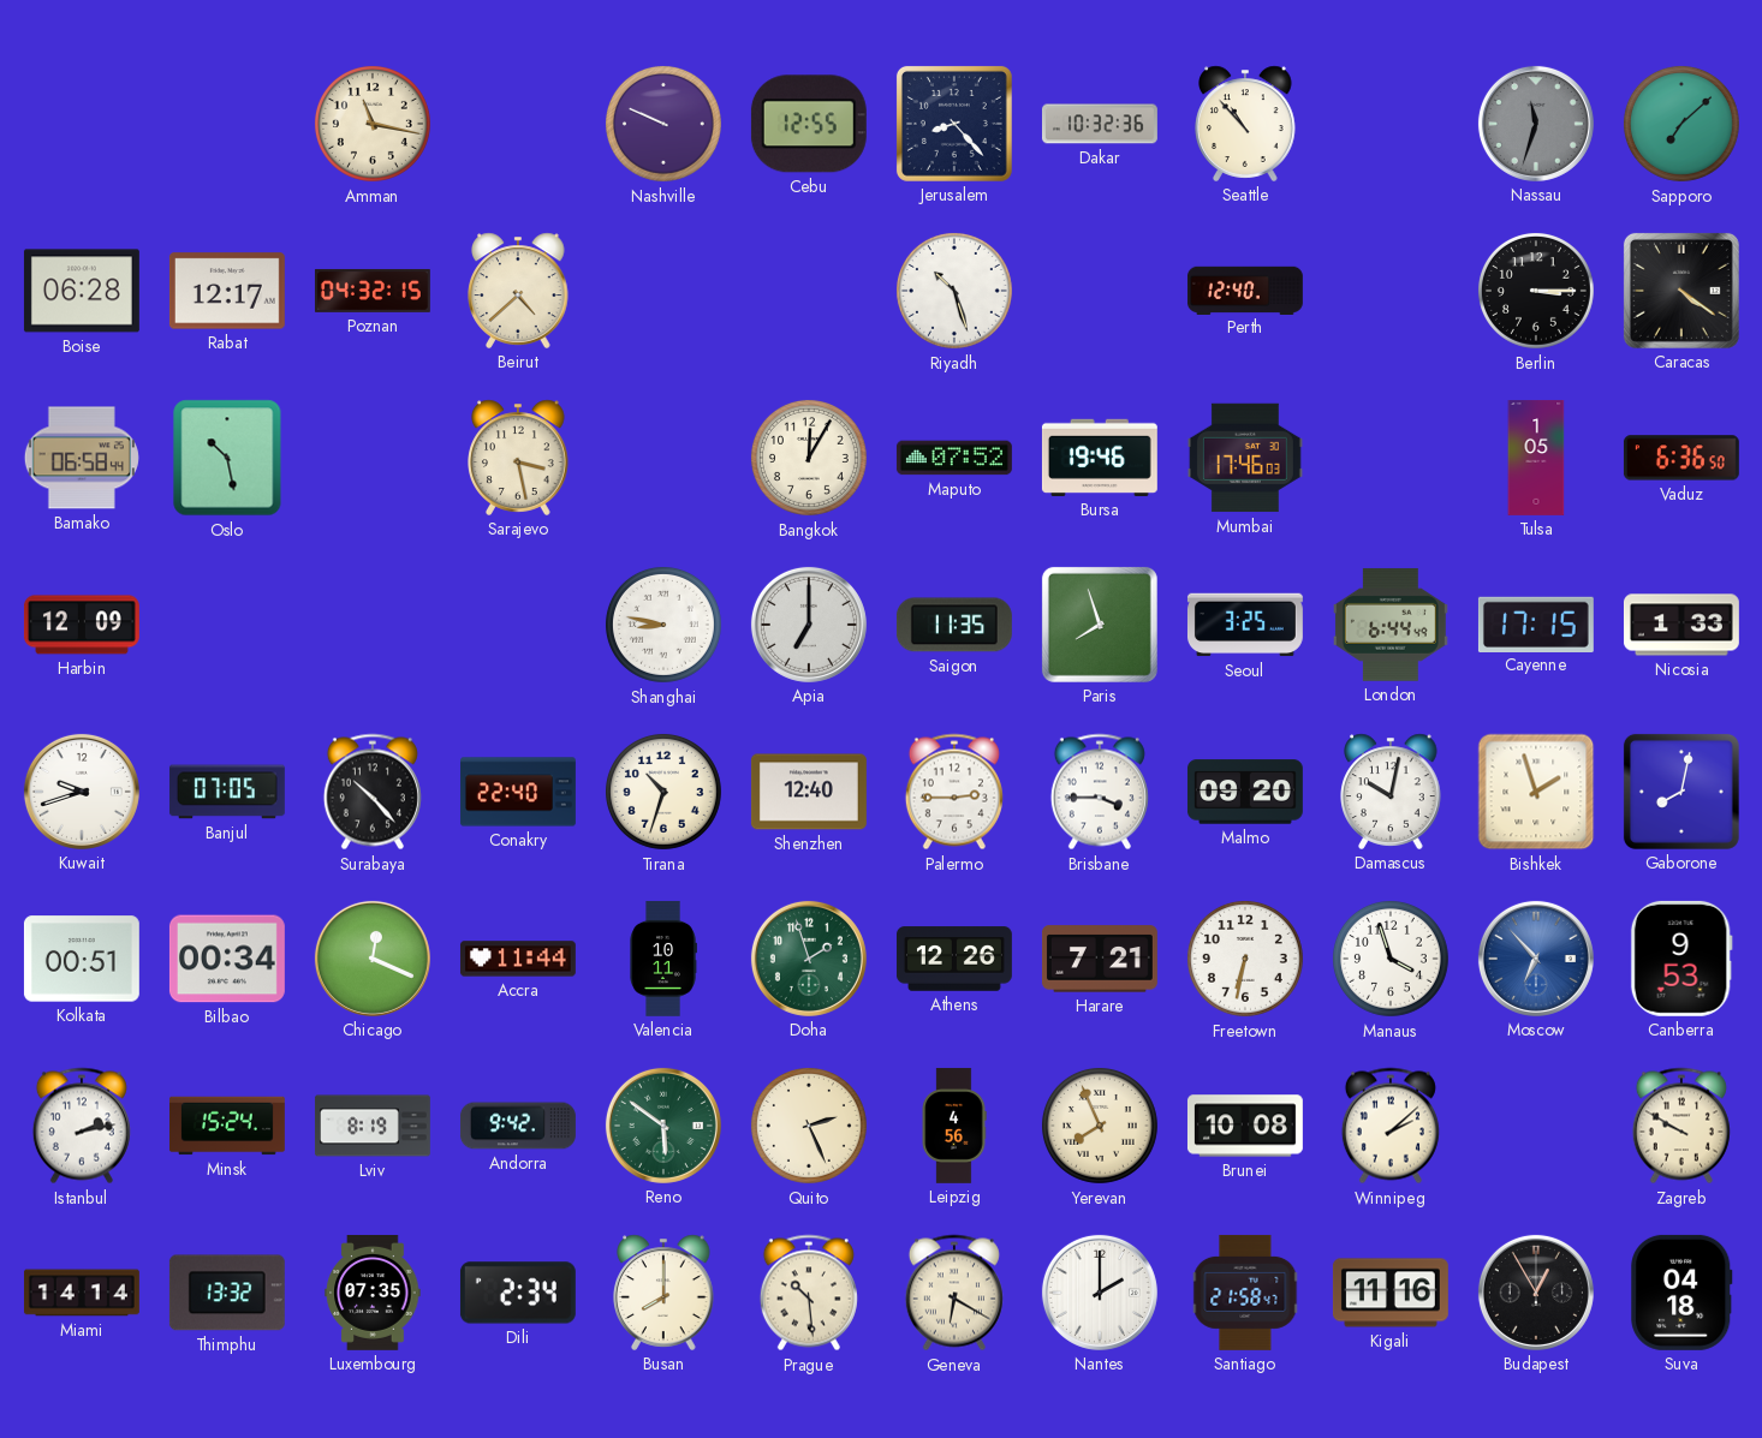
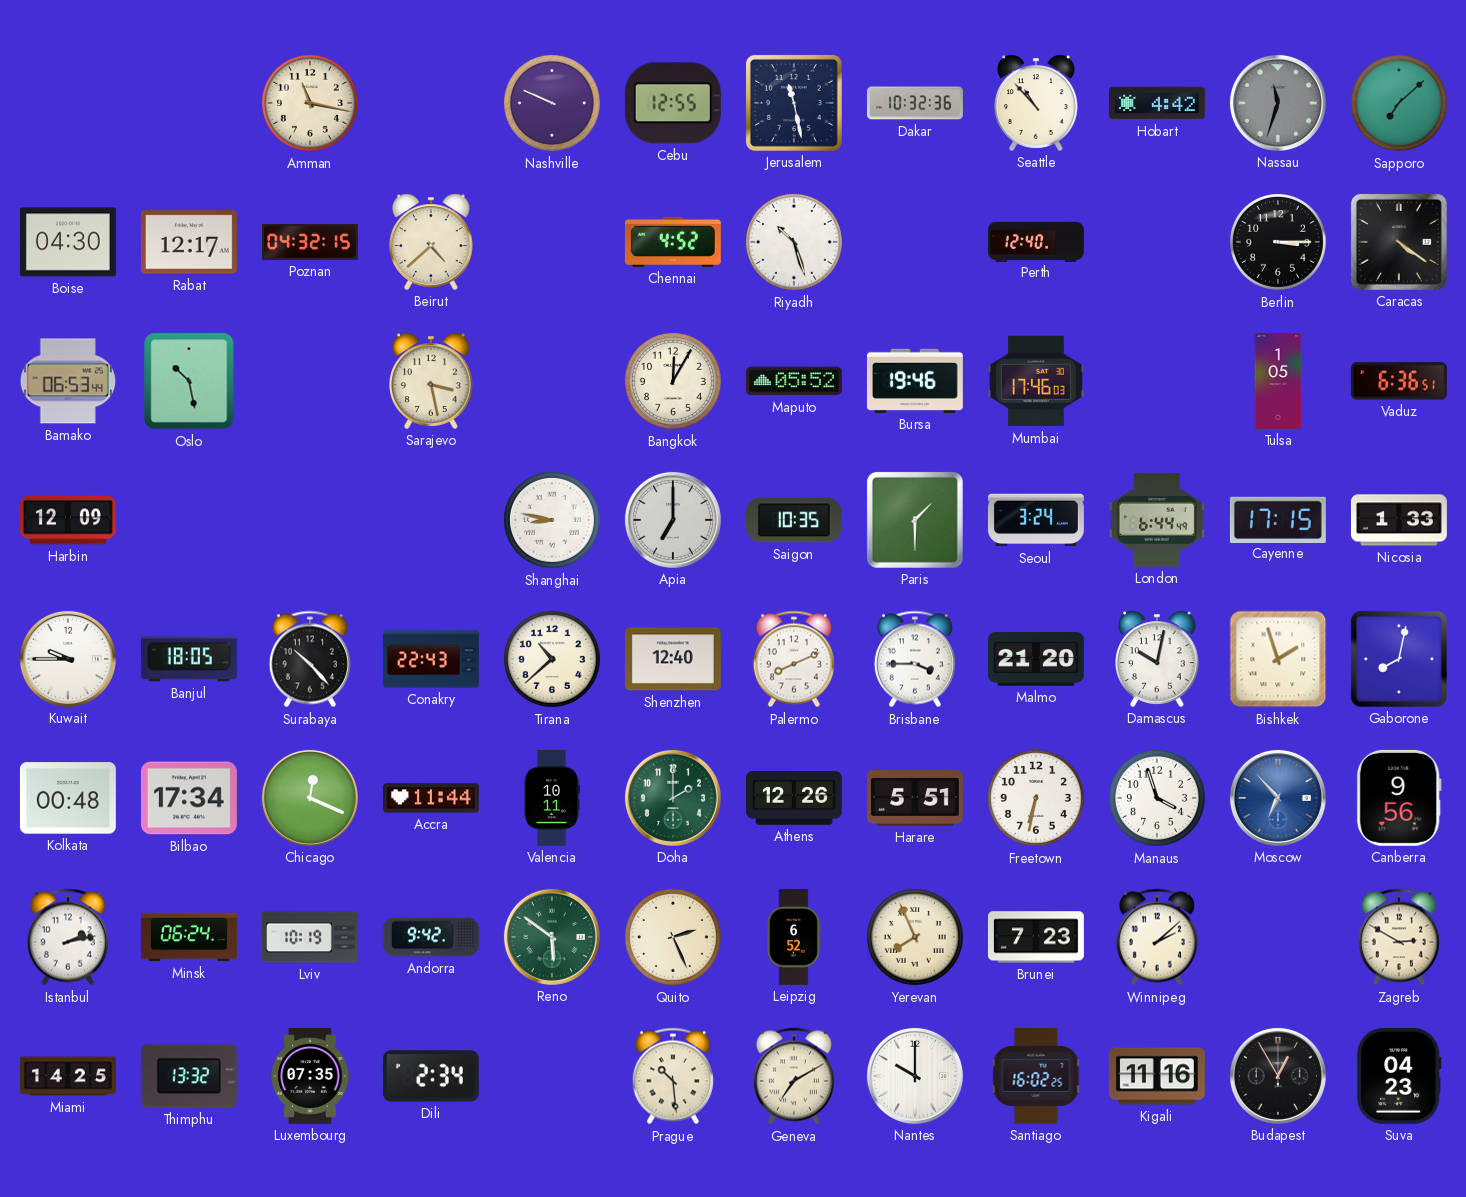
Jerusalem: 8:23 -> 11:28 (794, 103)
Hobart: none -> 4:42 (1157, 103)
Boise: 06:28 -> 04:30 (68, 242)
Chennai: none -> 4:52 (673, 242)
Bamako: 06:58 -> 06:53 (68, 381)
Maputo: 07:52 -> 05:52 (794, 381)
Vaduz: 6:36:50 -> 6:36:51 (1399, 381)
Saigon: 11:35 -> 10:35 (794, 520)
Paris: 7:57 -> 1:30 (915, 520)
Seoul: 3:25 -> 3:24 (1036, 520)
Kuwait: 9:42 -> 9:45 (68, 659)
Banjul: 07:05 -> 18:05 (189, 659)
Conakry: 22:40 -> 22:43 (431, 659)
Tirana: 10:33 -> 10:38 (552, 659)
Palermo: 2:45 -> 8:11 (794, 659)
Malmo: 09:20 -> 21:20 (1036, 659)
Kolkata: 00:51 -> 00:48 (68, 798)
Bilbao: 00:34 -> 17:34 (189, 798)
Doha: 1:57 -> 2:00 (673, 798)
Harare: 7:21 -> 5:51 (915, 798)
Canberra: 9:53 -> 9:56 (1399, 798)
Minsk: 15:24 -> 06:24 (189, 937)
Lviv: 8:19 -> 10:19 (310, 937)
Leipzig: 4:56 -> 6:52 (794, 937)
Brunei: 10:08 -> 7:23 (1036, 937)
Zagreb: 9:50 -> 2:50 (1399, 937)
Miami: 14:14 -> 14:25 (68, 1076)
Busan: 8:00 -> none (663, 1293)
Geneva: 6:20 -> 7:10 (794, 1076)
Nantes: 2:00 -> 10:00 (915, 1076)
Santiago: 21:58 -> 16:02 (1036, 1076)
Suva: 04:18 -> 04:23 (1399, 1076)
